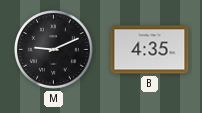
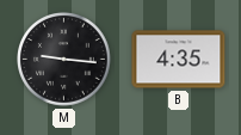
M: 9:11 -> 9:16 (64, 60)
